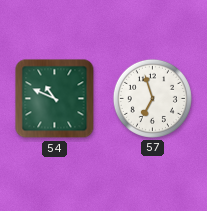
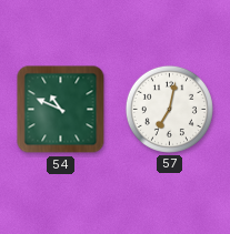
57: 6:57 -> 7:02 (169, 109)
